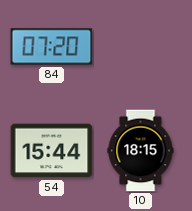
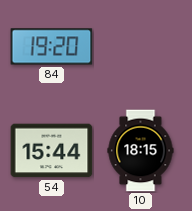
84: 07:20 -> 19:20 (52, 47)
